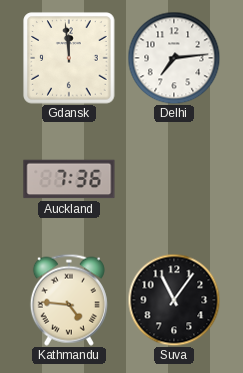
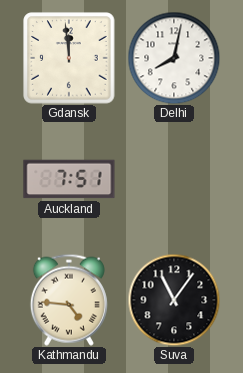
Delhi: 7:14 -> 8:02 (174, 58)
Auckland: 7:36 -> 7:51 (69, 179)
